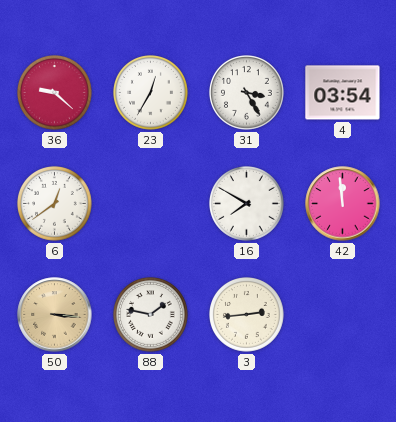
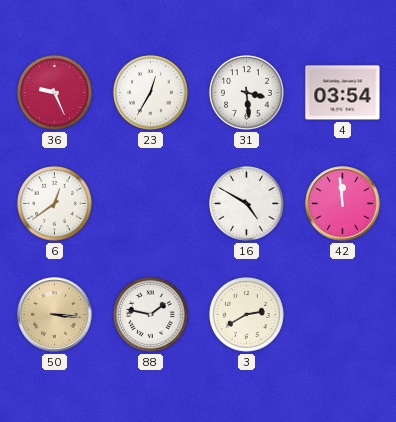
36: 9:22 -> 9:26 (55, 93)
31: 3:25 -> 3:29 (247, 93)
16: 7:50 -> 4:50 (247, 204)
3: 2:44 -> 2:40 (247, 315)
